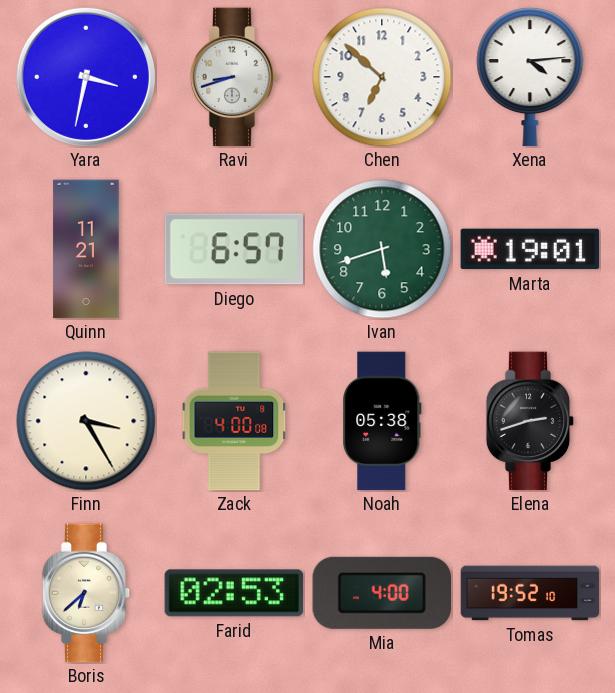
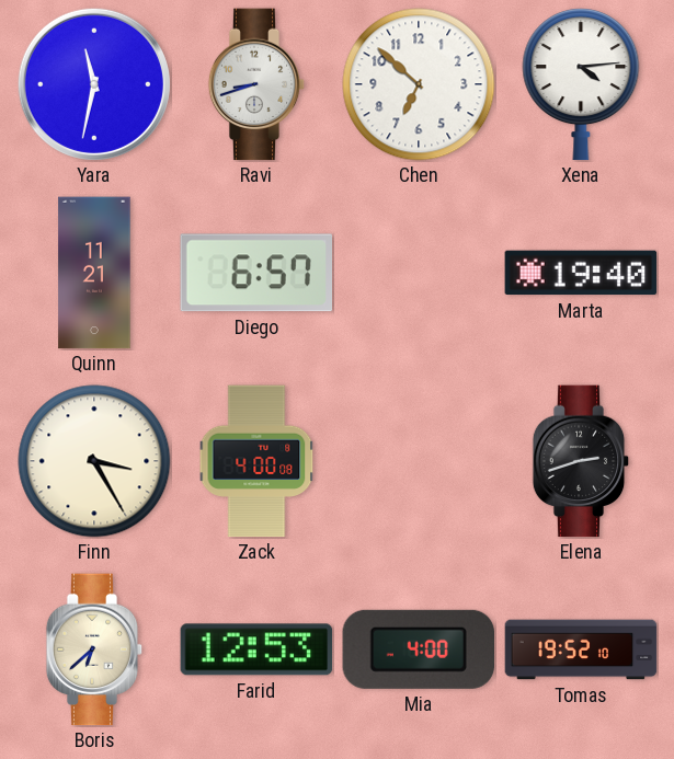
Yara: 3:32 -> 11:32 (94, 84)
Ivan: 5:42 -> none (382, 249)
Marta: 19:01 -> 19:40 (581, 273)
Noah: 05:38 -> none (383, 421)
Farid: 02:53 -> 12:53 (256, 649)
